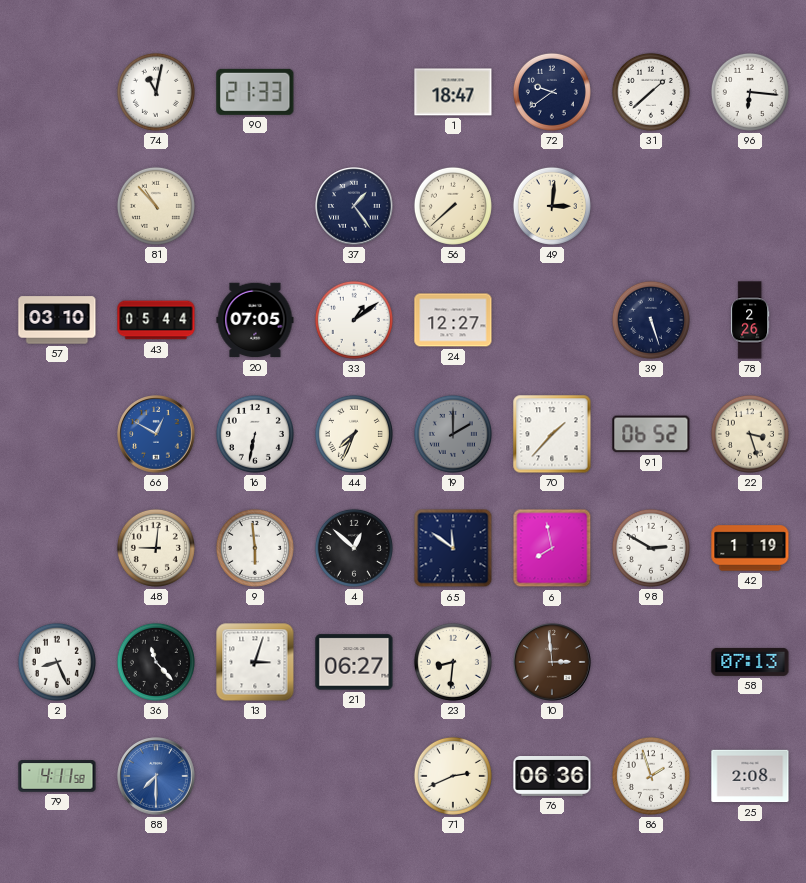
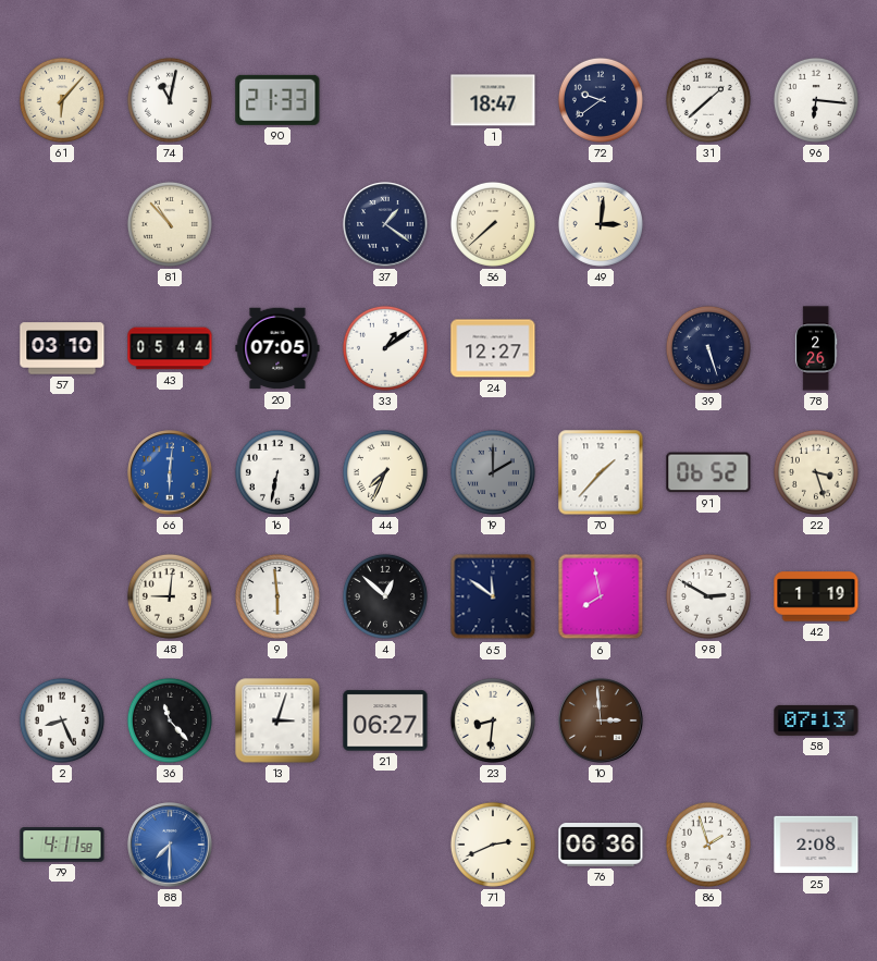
61: none -> 6:07 (62, 100)
37: 1:24 -> 1:21 (385, 224)
66: 12:50 -> 6:01 (170, 472)
